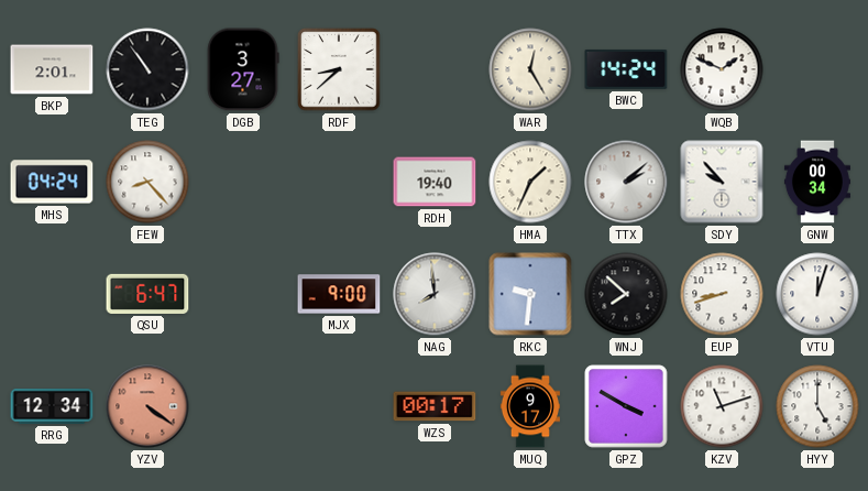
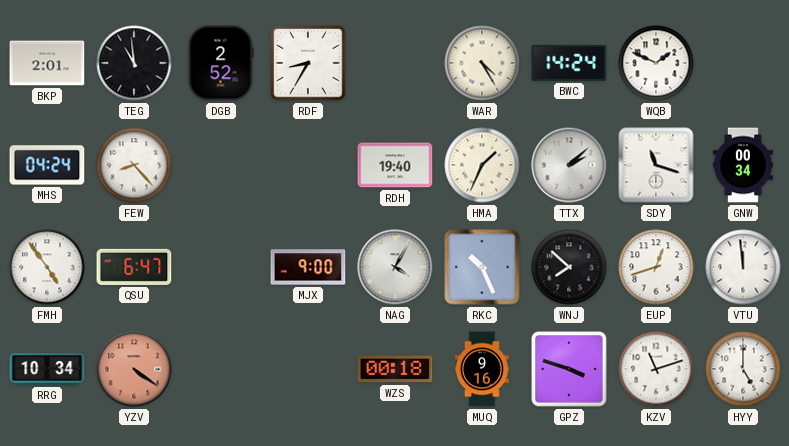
TEG: 10:54 -> 10:59 (134, 63)
DGB: 3:27 -> 2:52 (221, 63)
RDF: 8:38 -> 8:35 (308, 63)
WAR: 12:25 -> 4:25 (482, 63)
SDY: 9:53 -> 11:18 (656, 165)
FMH: none -> 4:54 (47, 267)
NAG: 7:59 -> 4:05 (395, 267)
RKC: 9:31 -> 10:26 (482, 267)
EUP: 8:42 -> 12:42 (656, 267)
VTU: 12:03 -> 11:59 (743, 267)
RRG: 12:34 -> 10:34 (47, 370)
WZS: 00:17 -> 00:18 (395, 369)
MUQ: 9:17 -> 9:16 (482, 369)
GPZ: 3:50 -> 3:48 (569, 369)
